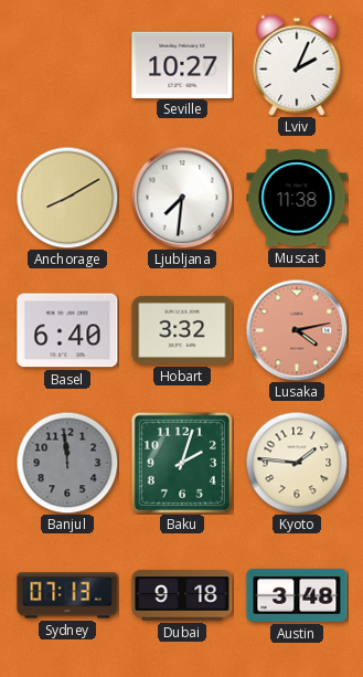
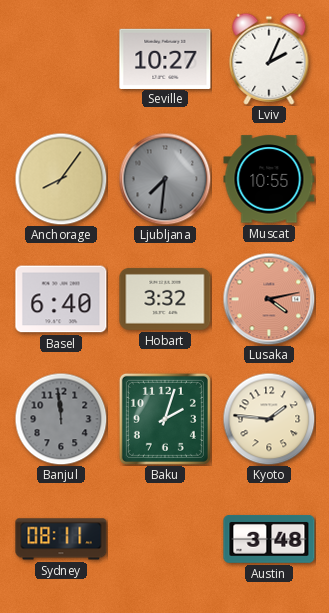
Anchorage: 8:10 -> 8:06 (61, 179)
Ljubljana dial: white -> grey (165, 179)
Muscat: 11:38 -> 10:55 (269, 179)
Sydney: 07:13 -> 08:11 (61, 539)
Dubai: 9:18 -> none (182, 595)
